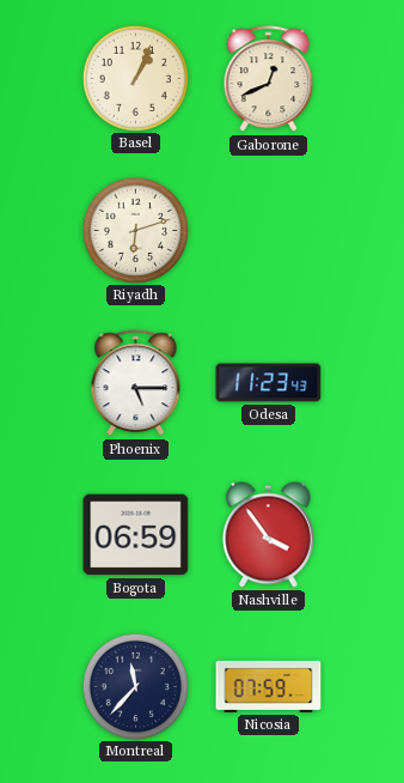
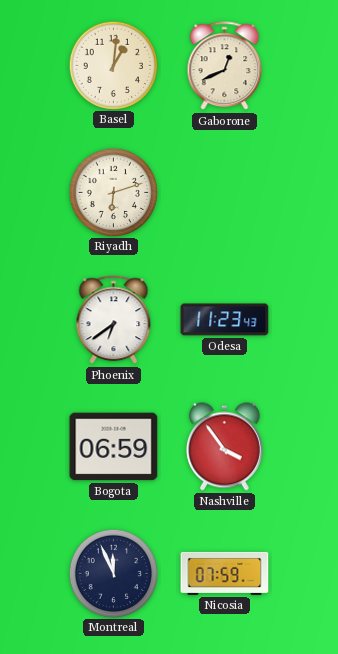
Basel: 1:04 -> 1:01 (113, 65)
Phoenix: 5:15 -> 6:39 (114, 320)
Montreal: 11:37 -> 11:56 (113, 573)
